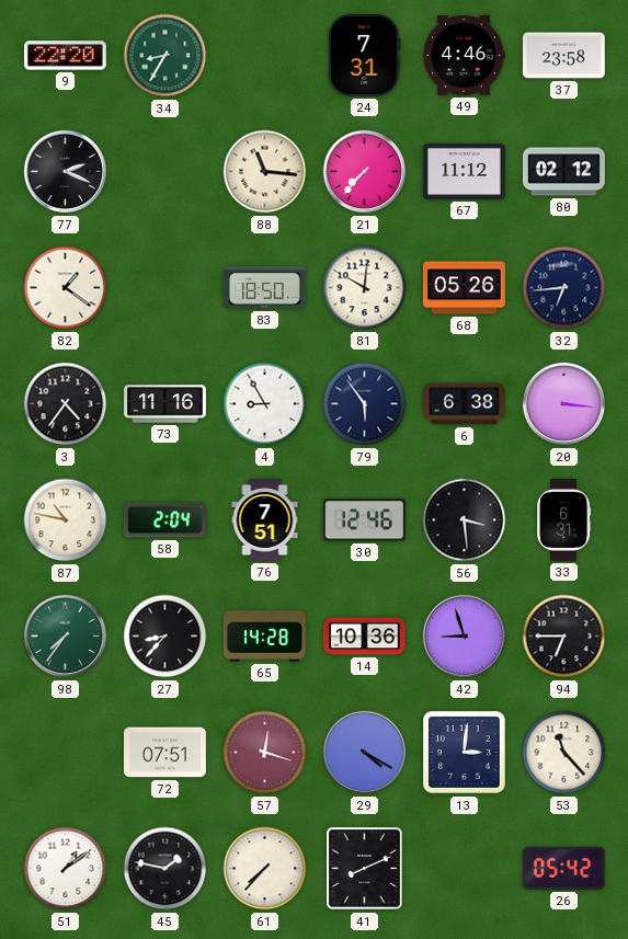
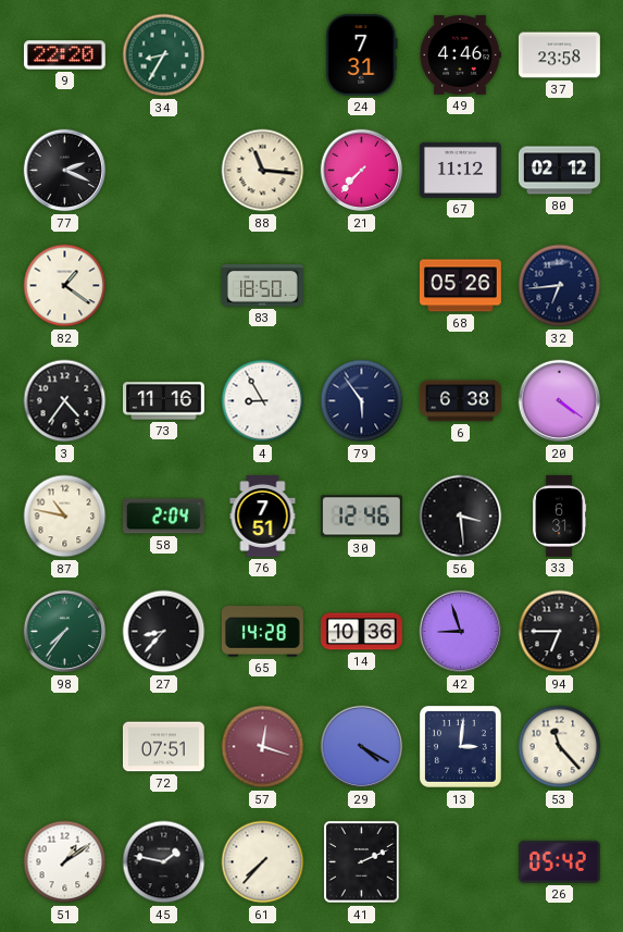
81: 10:01 -> none (365, 288)
20: 3:16 -> 4:21 (560, 401)
41: 8:11 -> 2:11 (362, 862)
